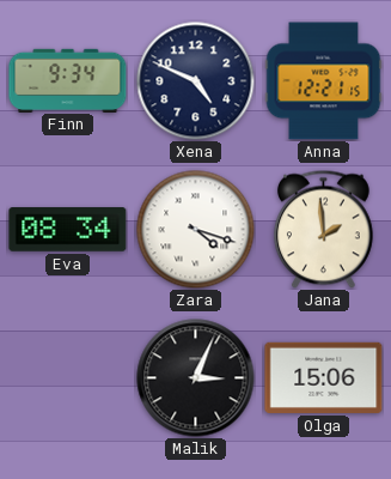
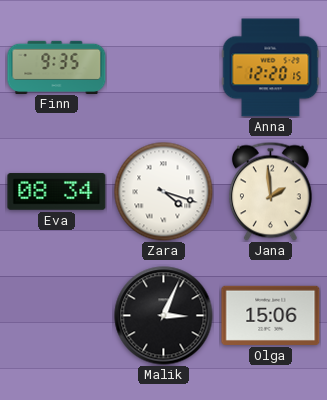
Finn: 9:34 -> 9:35 (57, 67)
Xena: 4:49 -> none (196, 81)
Anna: 12:21 -> 12:20 (271, 68)
